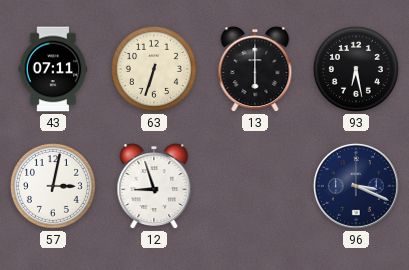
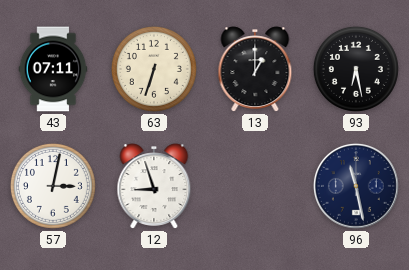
13: 6:00 -> 1:00 (255, 69)
96: 3:19 -> 11:28 (356, 186)
